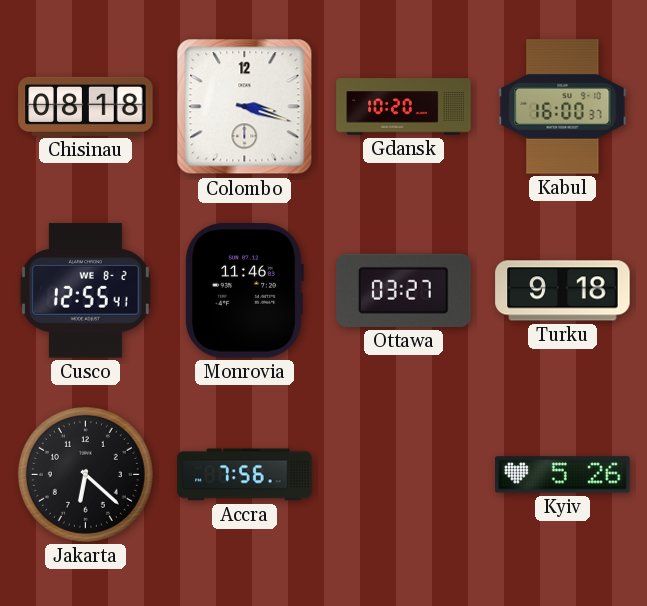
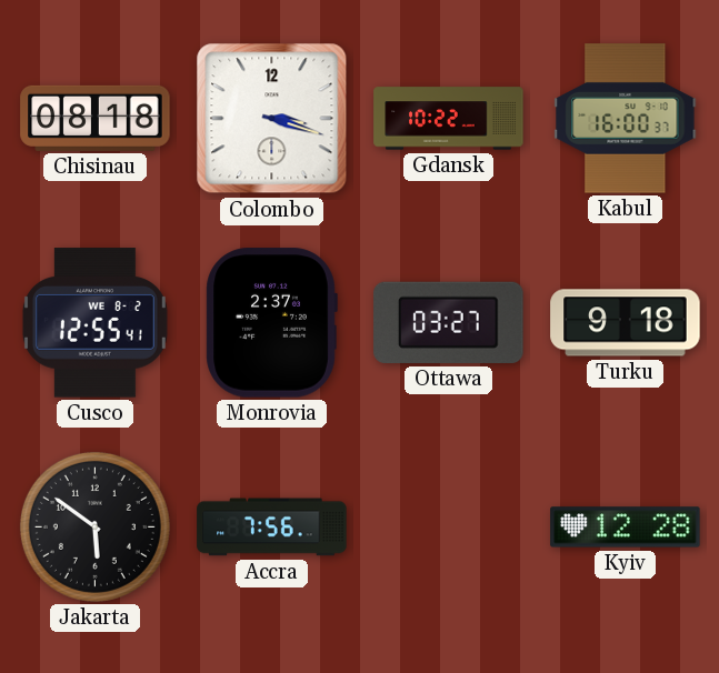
Gdansk: 10:20 -> 10:22 (449, 119)
Monrovia: 11:46 -> 2:37 (271, 323)
Jakarta: 6:22 -> 5:51 (94, 526)
Kyiv: 5:26 -> 12:28 (626, 528)
